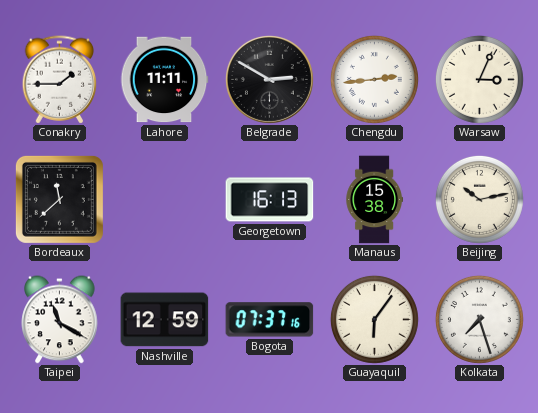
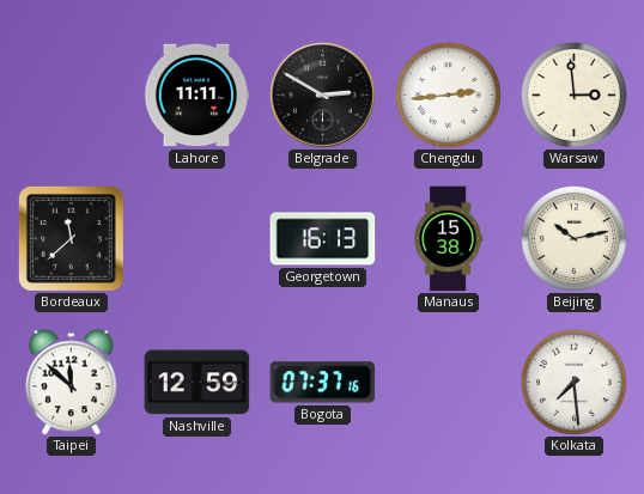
Conakry: 1:45 -> none (60, 80)
Warsaw: 3:04 -> 2:59 (573, 94)
Taipei: 11:20 -> 11:52 (72, 383)
Guayaquil: 6:06 -> none (374, 319)
Kolkata: 7:27 -> 7:29 (573, 382)
